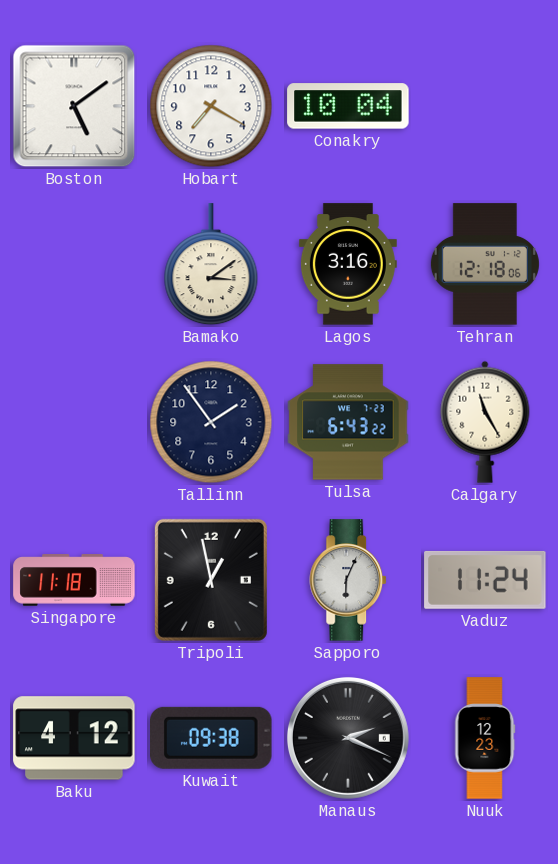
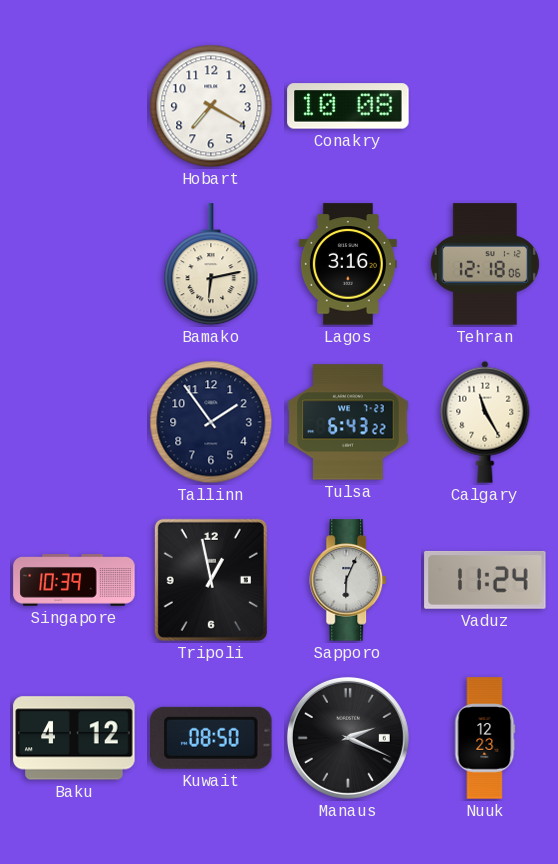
Boston: 5:09 -> none (74, 106)
Conakry: 10:04 -> 10:08 (348, 106)
Bamako: 3:09 -> 6:13 (211, 265)
Singapore: 11:18 -> 10:39 (74, 580)
Kuwait: 09:38 -> 08:50 (211, 738)
